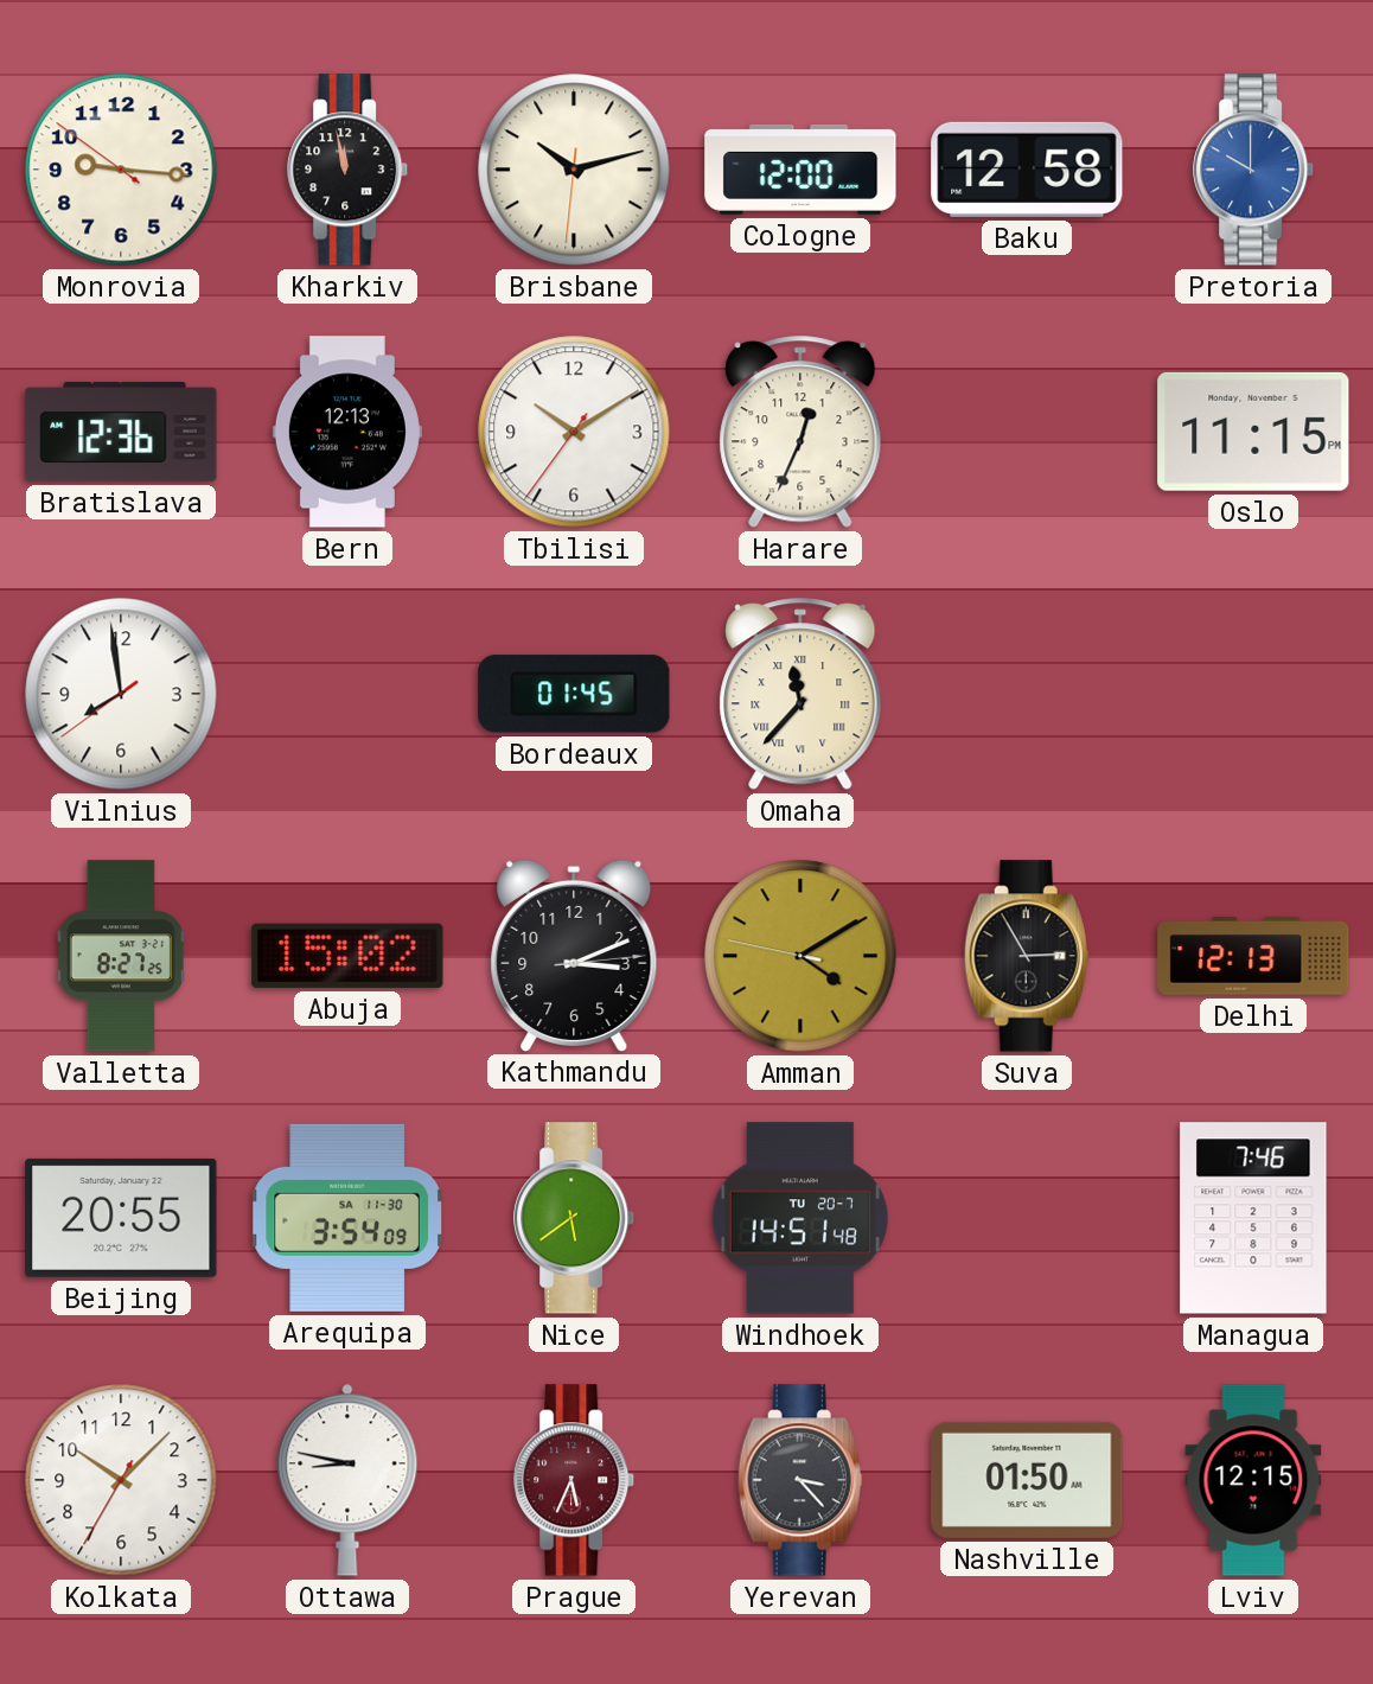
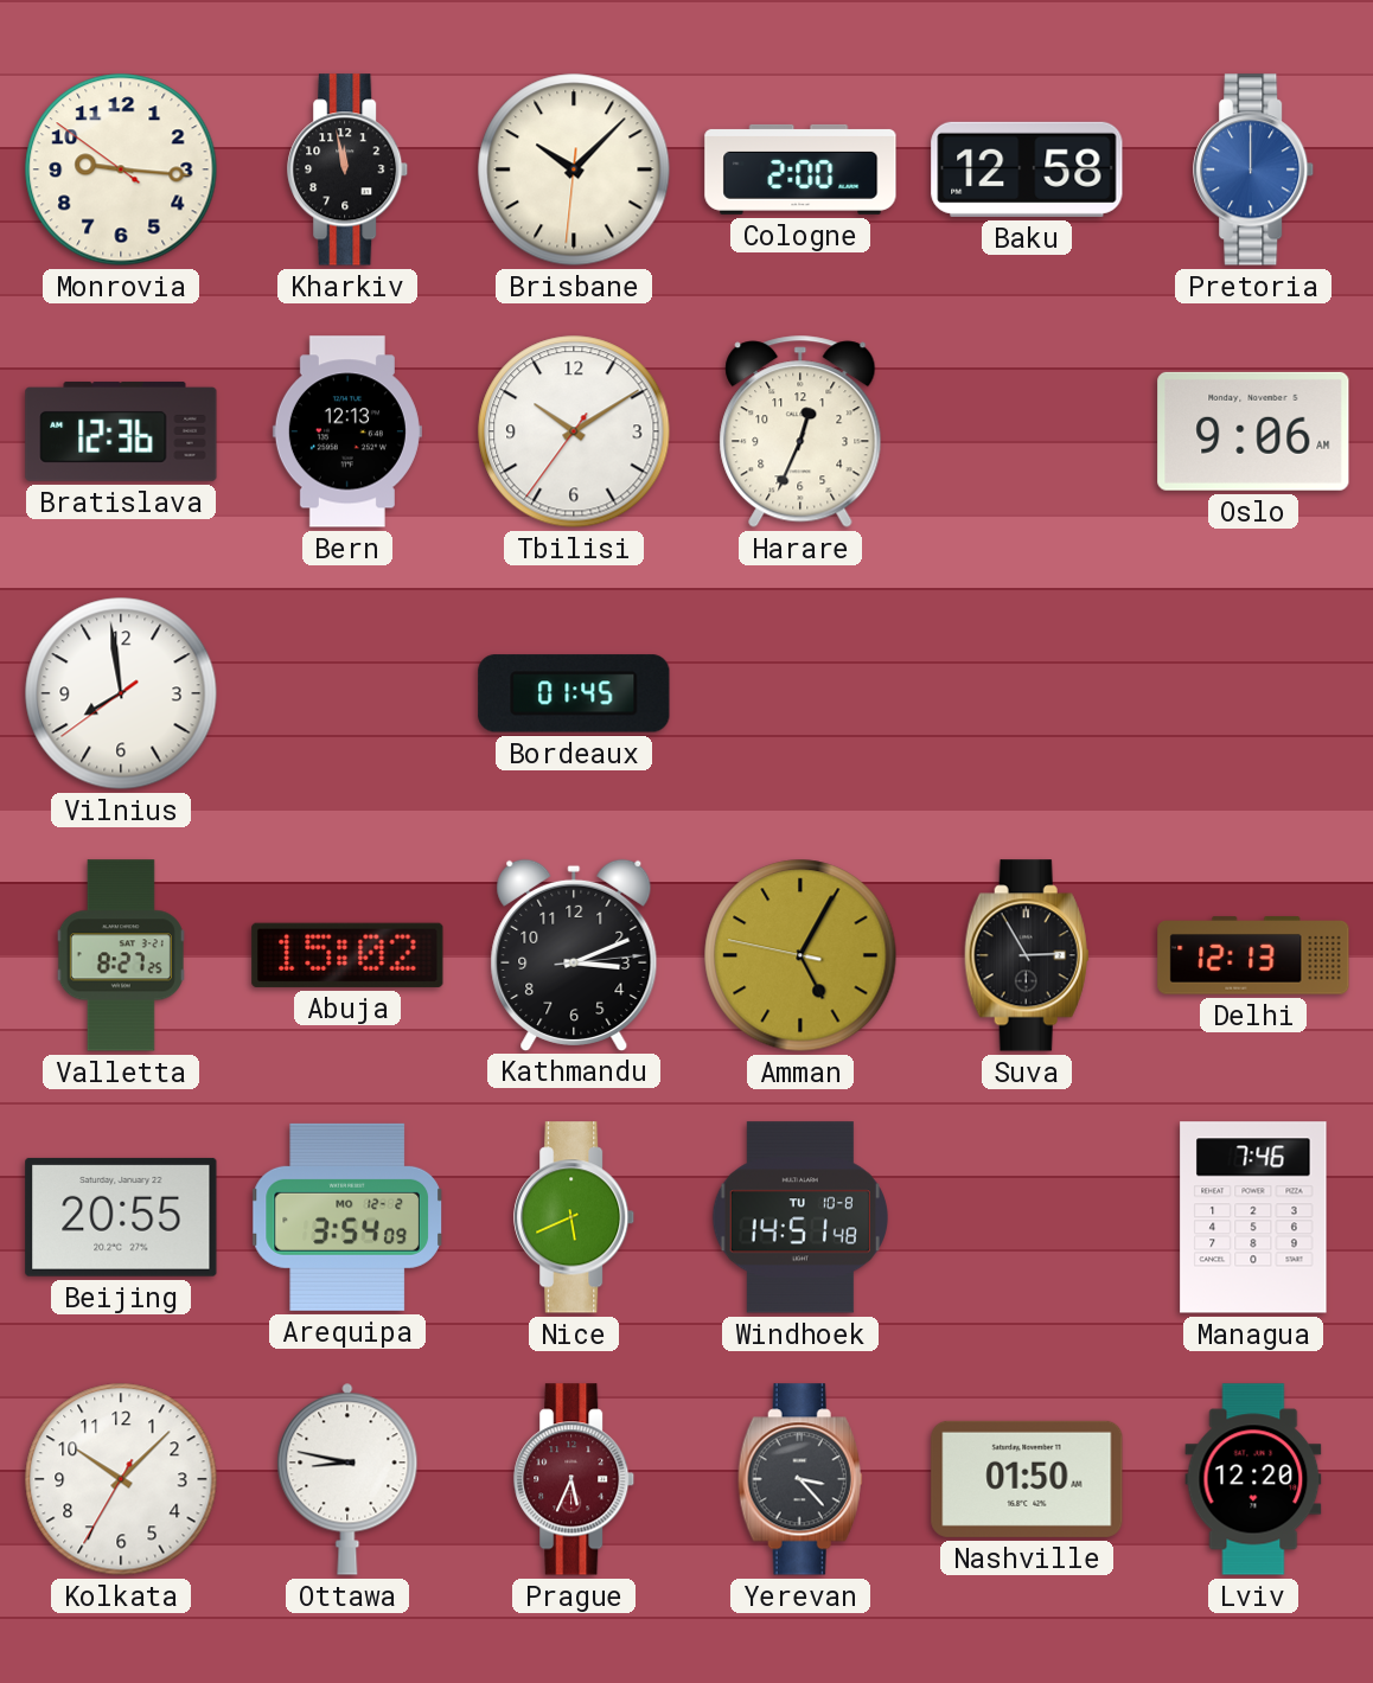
Brisbane: 10:12 -> 10:07 (574, 169)
Cologne: 12:00 -> 2:00 (800, 169)
Pretoria: 10:00 -> 12:00 (1254, 169)
Oslo: 11:15 -> 9:06 (1253, 431)
Omaha: 11:37 -> none (800, 694)
Amman: 4:09 -> 5:04 (800, 955)
Arequipa date: SA 11-30 -> MO 12-2 (347, 1217)
Nice: 5:39 -> 5:41 (575, 1217)
Windhoek date: TU 20-7 -> TU 10-8 (800, 1217)
Lviv: 12:15 -> 12:20 (1253, 1479)
